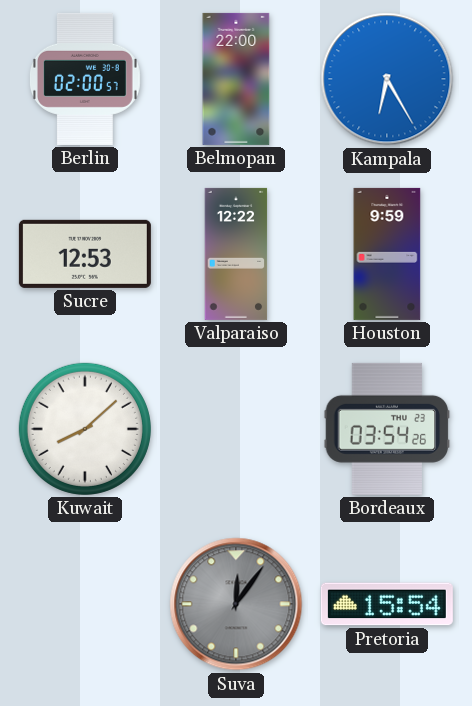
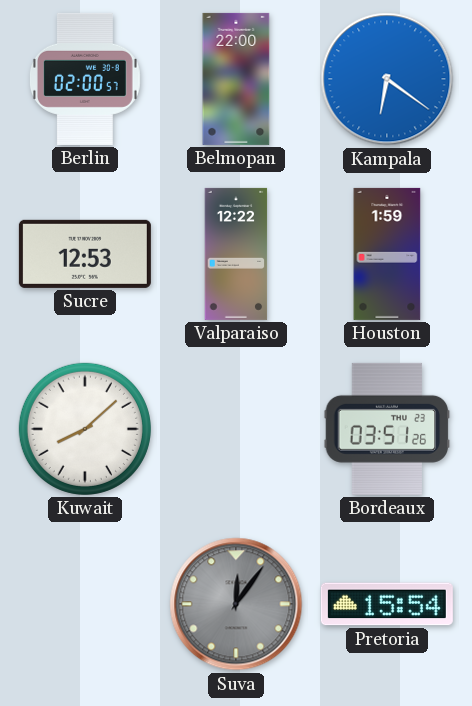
Kampala: 6:25 -> 6:21 (387, 79)
Houston: 9:59 -> 1:59 (387, 254)
Bordeaux: 03:54 -> 03:51 (387, 429)
